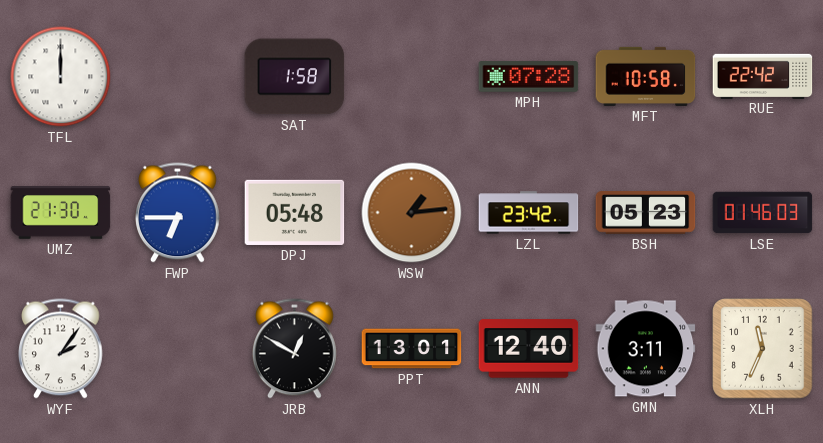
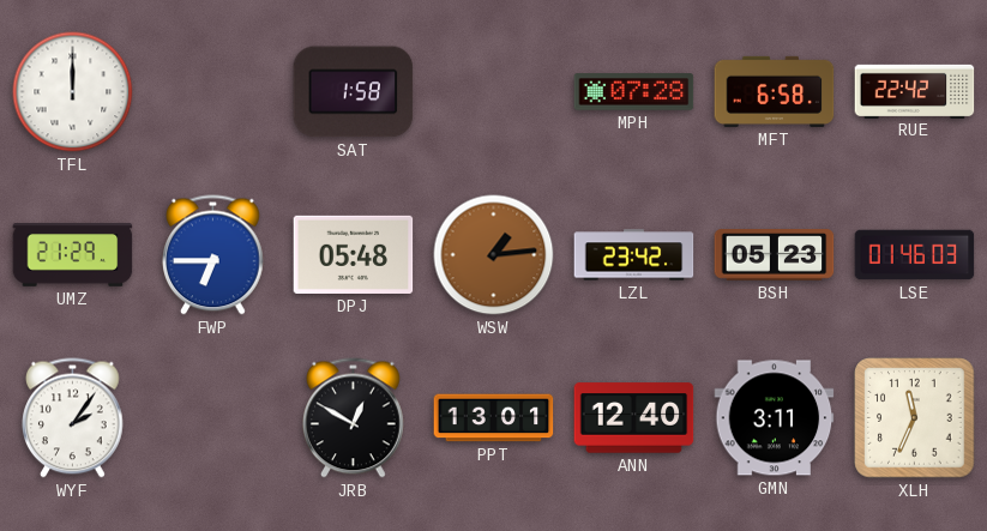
MFT: 10:58 -> 6:58 (775, 91)
UMZ: 21:30 -> 21:29 (73, 255)
